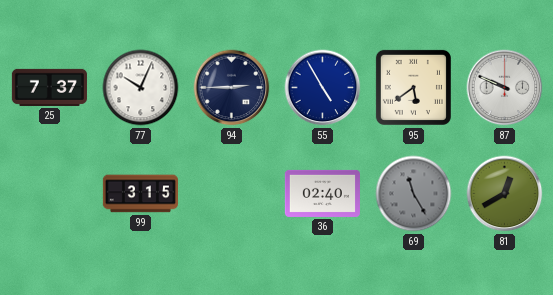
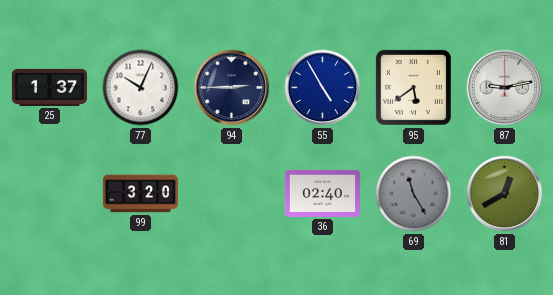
25: 7:37 -> 1:37 (49, 87)
87: 9:49 -> 9:13 (505, 88)
99: 3:15 -> 3:20 (140, 194)
